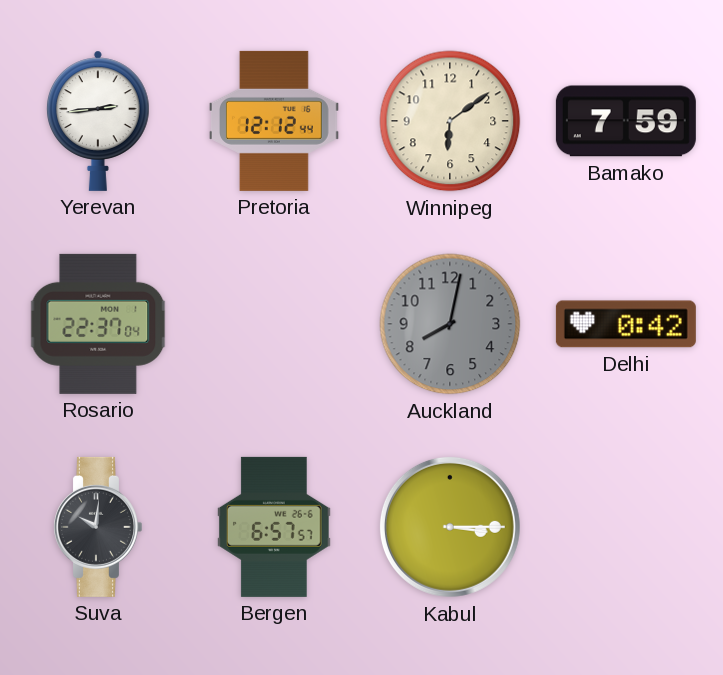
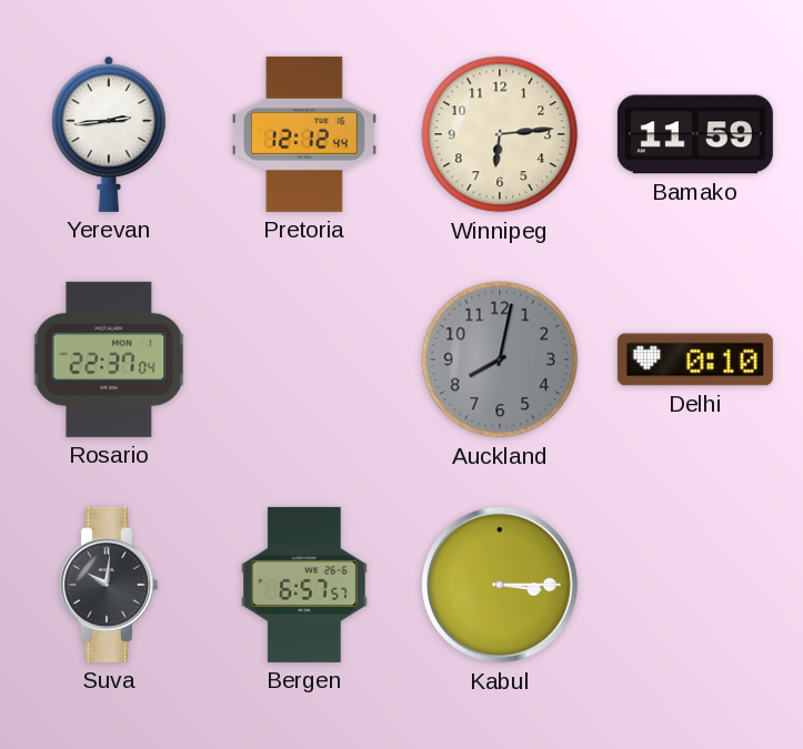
Winnipeg: 6:09 -> 6:14 (500, 134)
Bamako: 7:59 -> 11:59 (695, 134)
Delhi: 0:42 -> 0:10 (695, 360)
